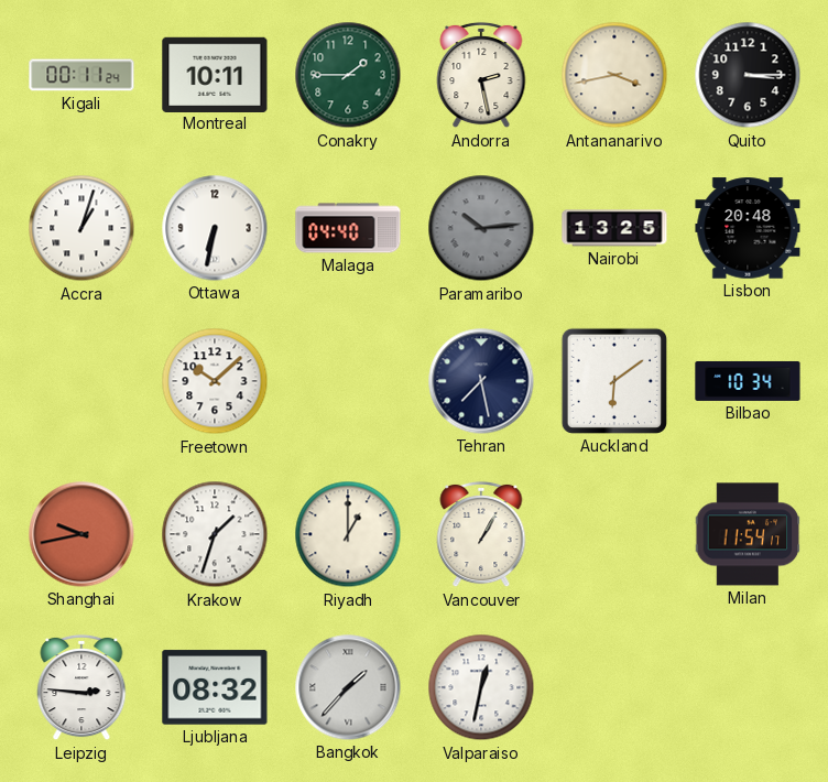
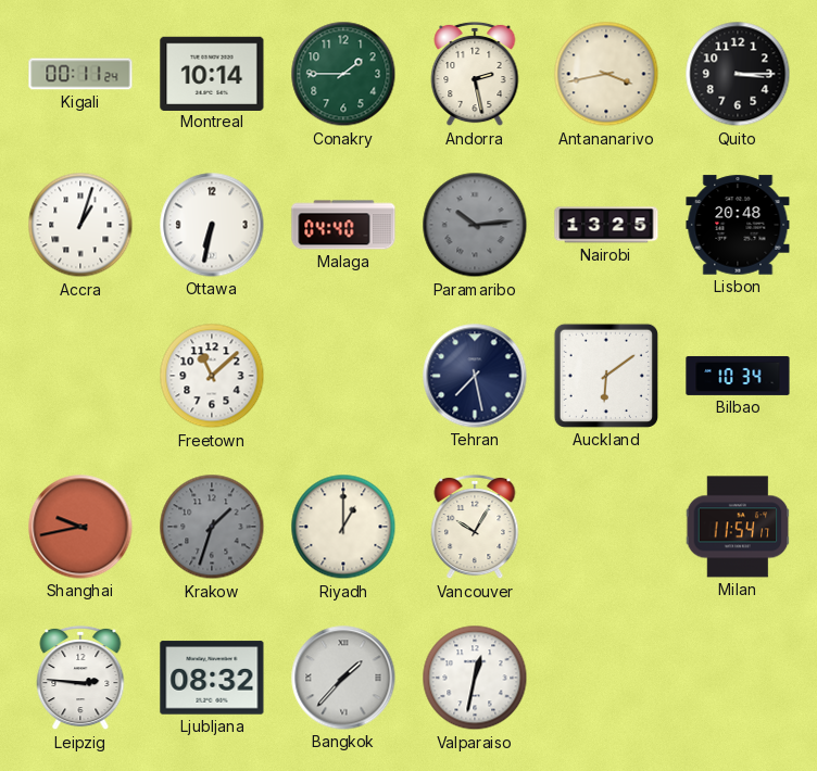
Montreal: 10:11 -> 10:14 (212, 73)
Freetown: 10:08 -> 11:08 (212, 376)
Krakow dial: white -> grey (212, 527)
Vancouver: 1:05 -> 10:05 (475, 527)
